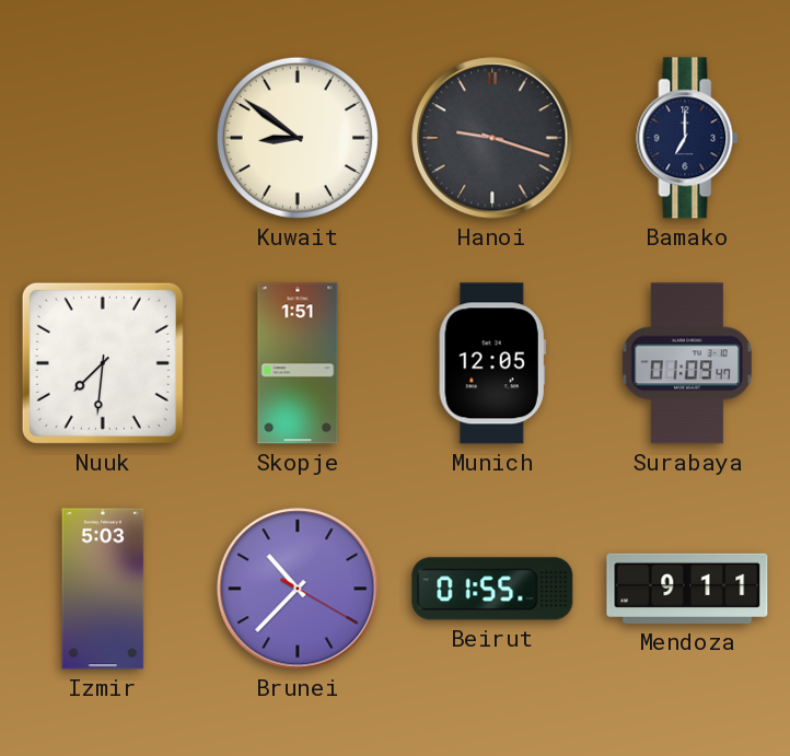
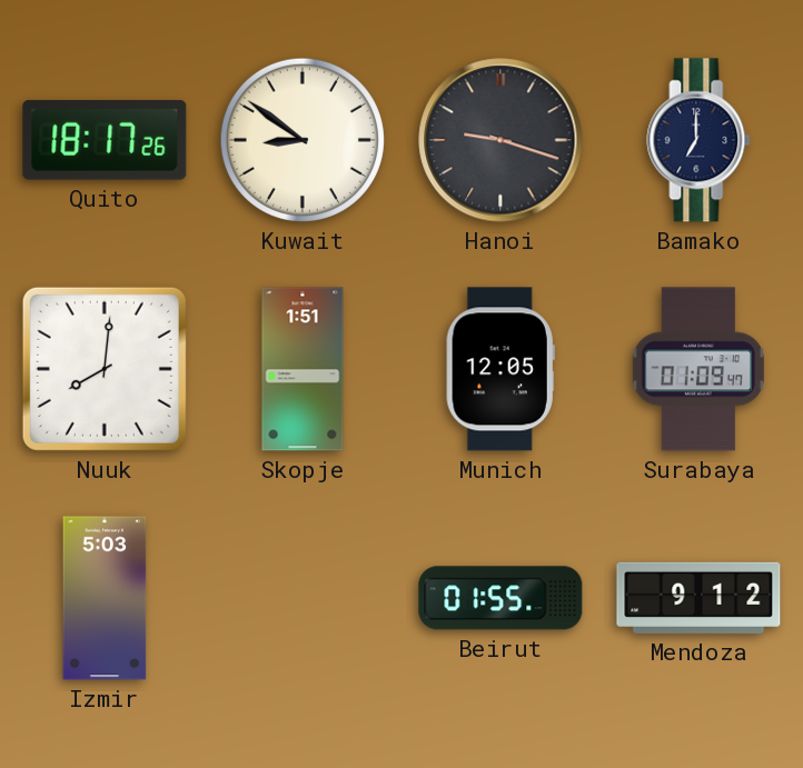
Quito: none -> 18:17 (105, 141)
Nuuk: 7:31 -> 8:01 (105, 369)
Brunei: 10:37 -> none (298, 589)
Mendoza: 9:11 -> 9:12 (698, 598)
